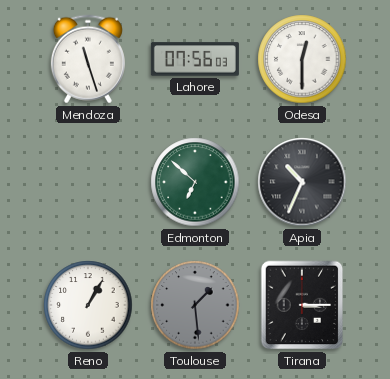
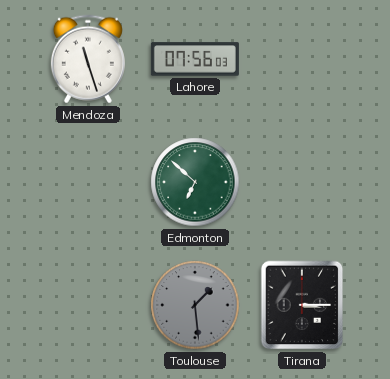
Odesa: 12:30 -> none (302, 59)
Apia: 10:34 -> none (302, 182)
Reno: 1:05 -> none (88, 305)
